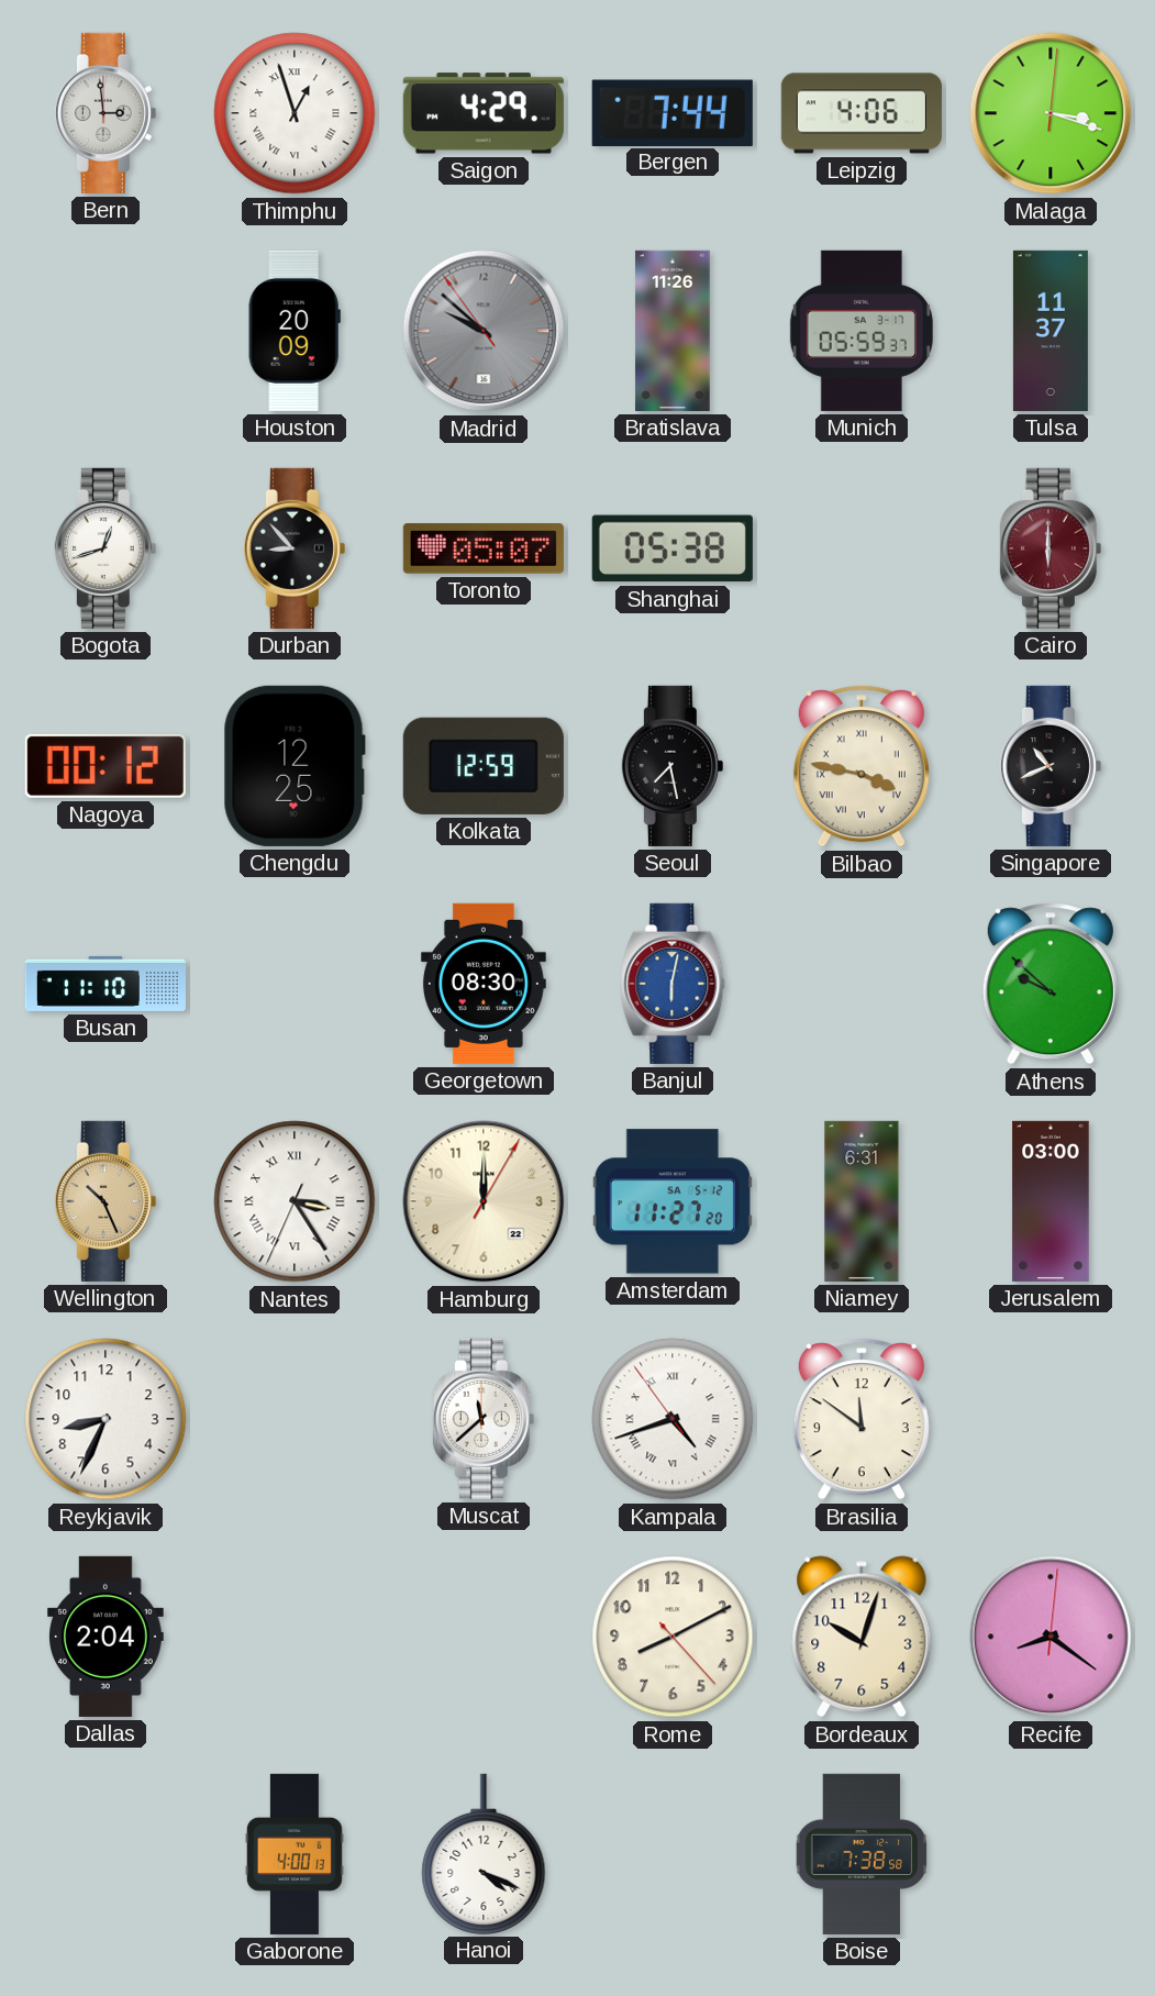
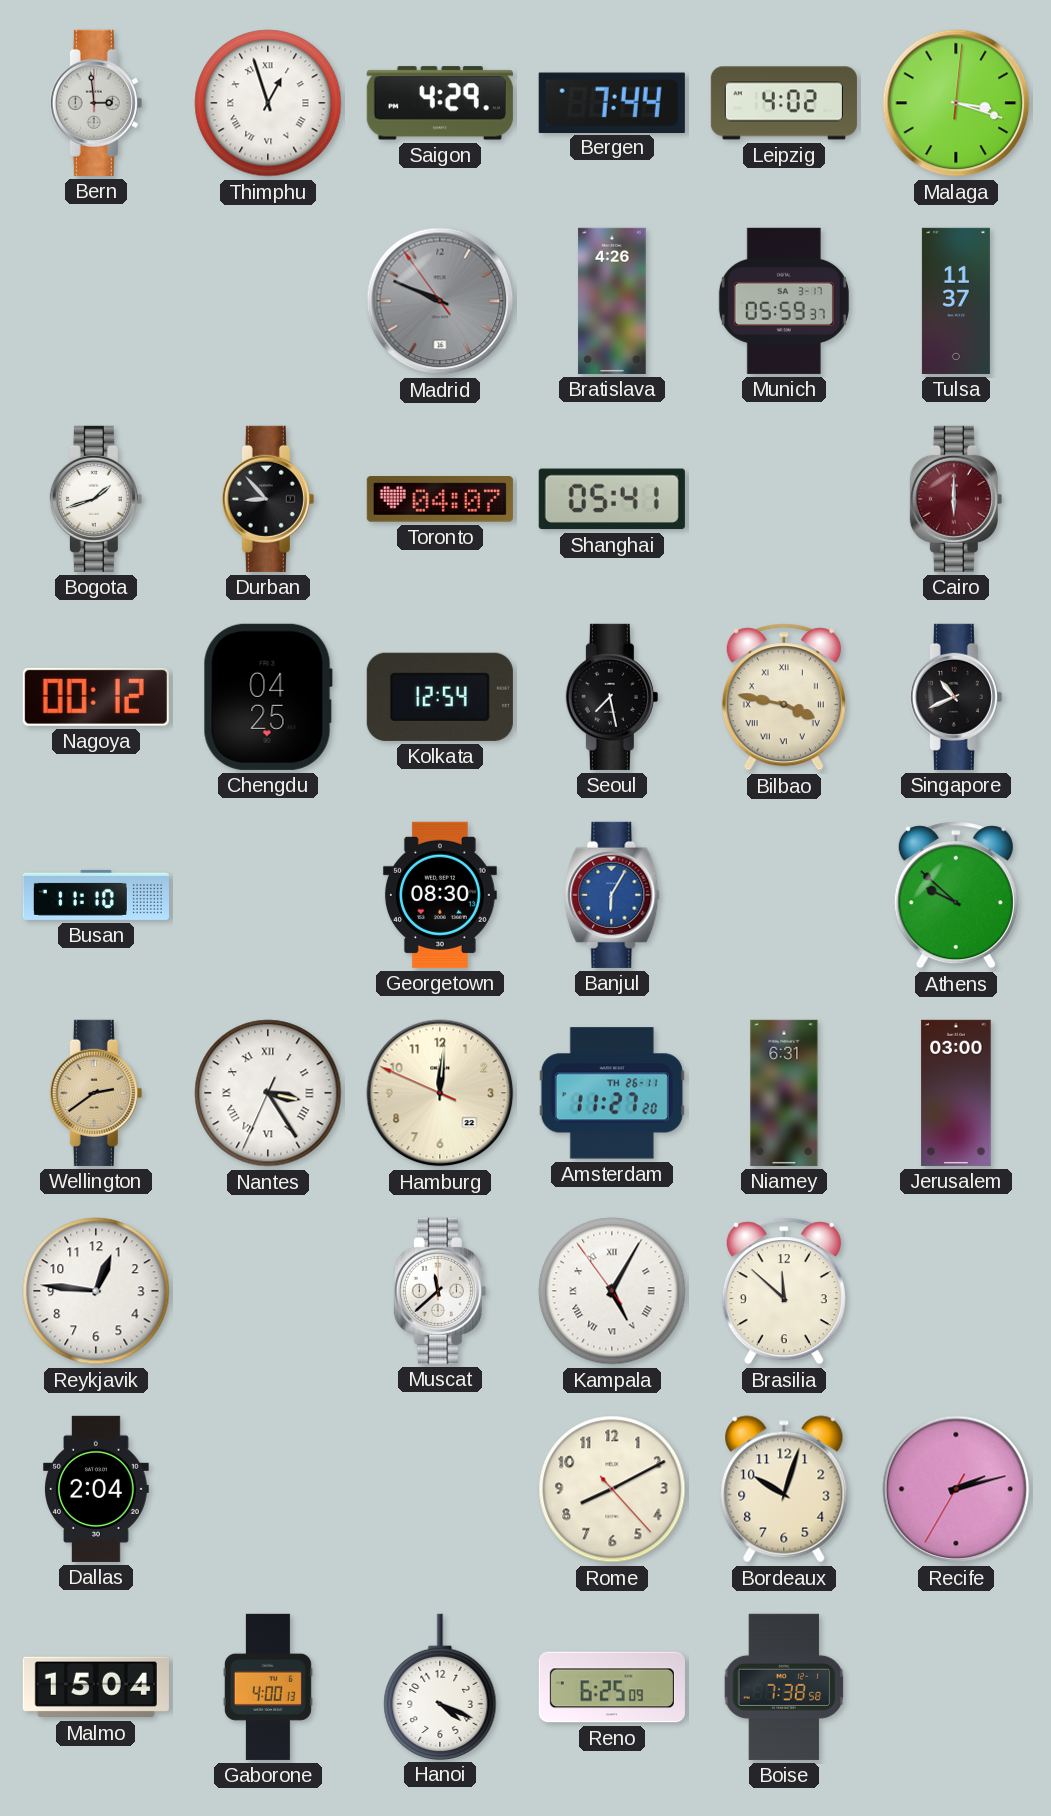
Leipzig: 4:06 -> 4:02 (784, 103)
Houston: 20:09 -> none (295, 331)
Madrid: 9:51 -> 9:48 (440, 301)
Bratislava: 11:26 -> 4:26 (612, 301)
Bogota: 12:42 -> 1:42 (96, 499)
Toronto: 05:07 -> 04:07 (440, 499)
Shanghai: 05:38 -> 05:41 (612, 499)
Chengdu: 12:25 -> 04:25 (268, 697)
Kolkata: 12:59 -> 12:54 (440, 697)
Banjul: 6:02 -> 6:05 (612, 895)
Wellington: 10:26 -> 2:39 (96, 1093)
Hamburg: 12:00:05 -> 12:00:49 (440, 1093)
Amsterdam date: SA 5-12 -> TH 26-11 (612, 1093)
Reykjavik: 8:34 -> 12:46 (96, 1291)
Kampala: 4:41 -> 5:04 (612, 1291)
Brasilia: 11:51 -> 11:52 (784, 1291)
Recife: 8:21 -> 2:12 (956, 1489)
Malmo: none -> 15:04 (96, 1687)
Reno: none -> 6:25 (612, 1687)
